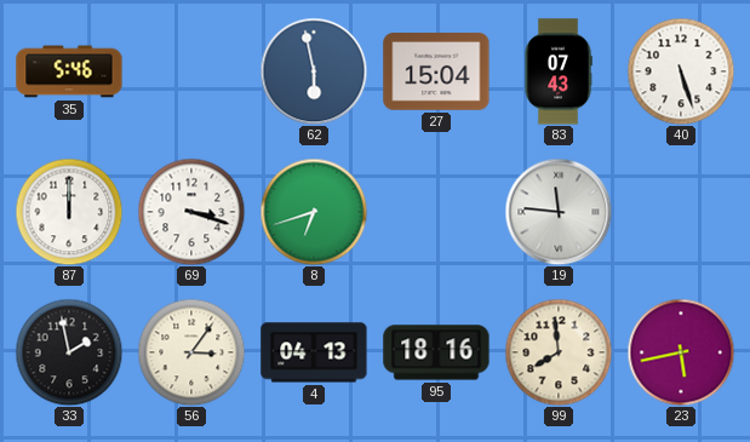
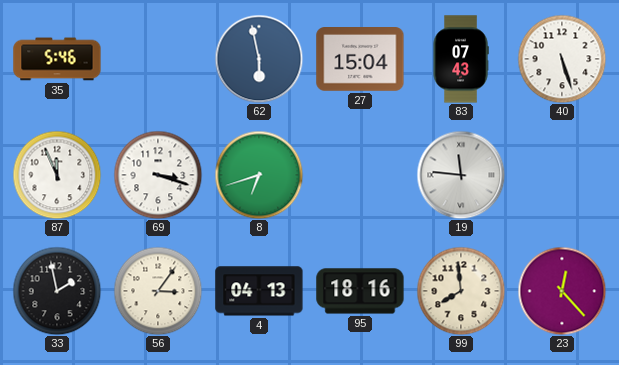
87: 12:00 -> 11:56 (57, 175)
23: 5:43 -> 12:23 (562, 291)
